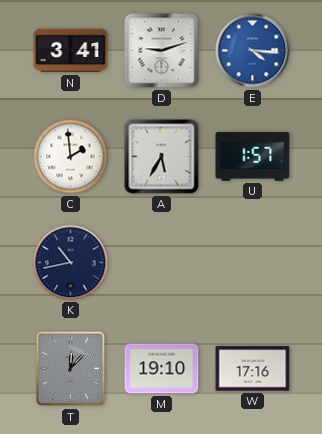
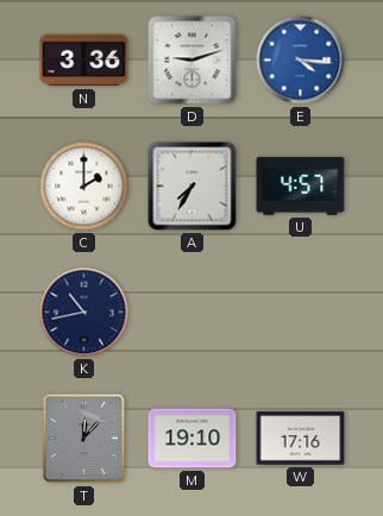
N: 3:41 -> 3:36 (84, 61)
C: 1:59 -> 2:00 (84, 187)
A: 5:35 -> 7:35 (193, 187)
U: 1:57 -> 4:57 (301, 187)
